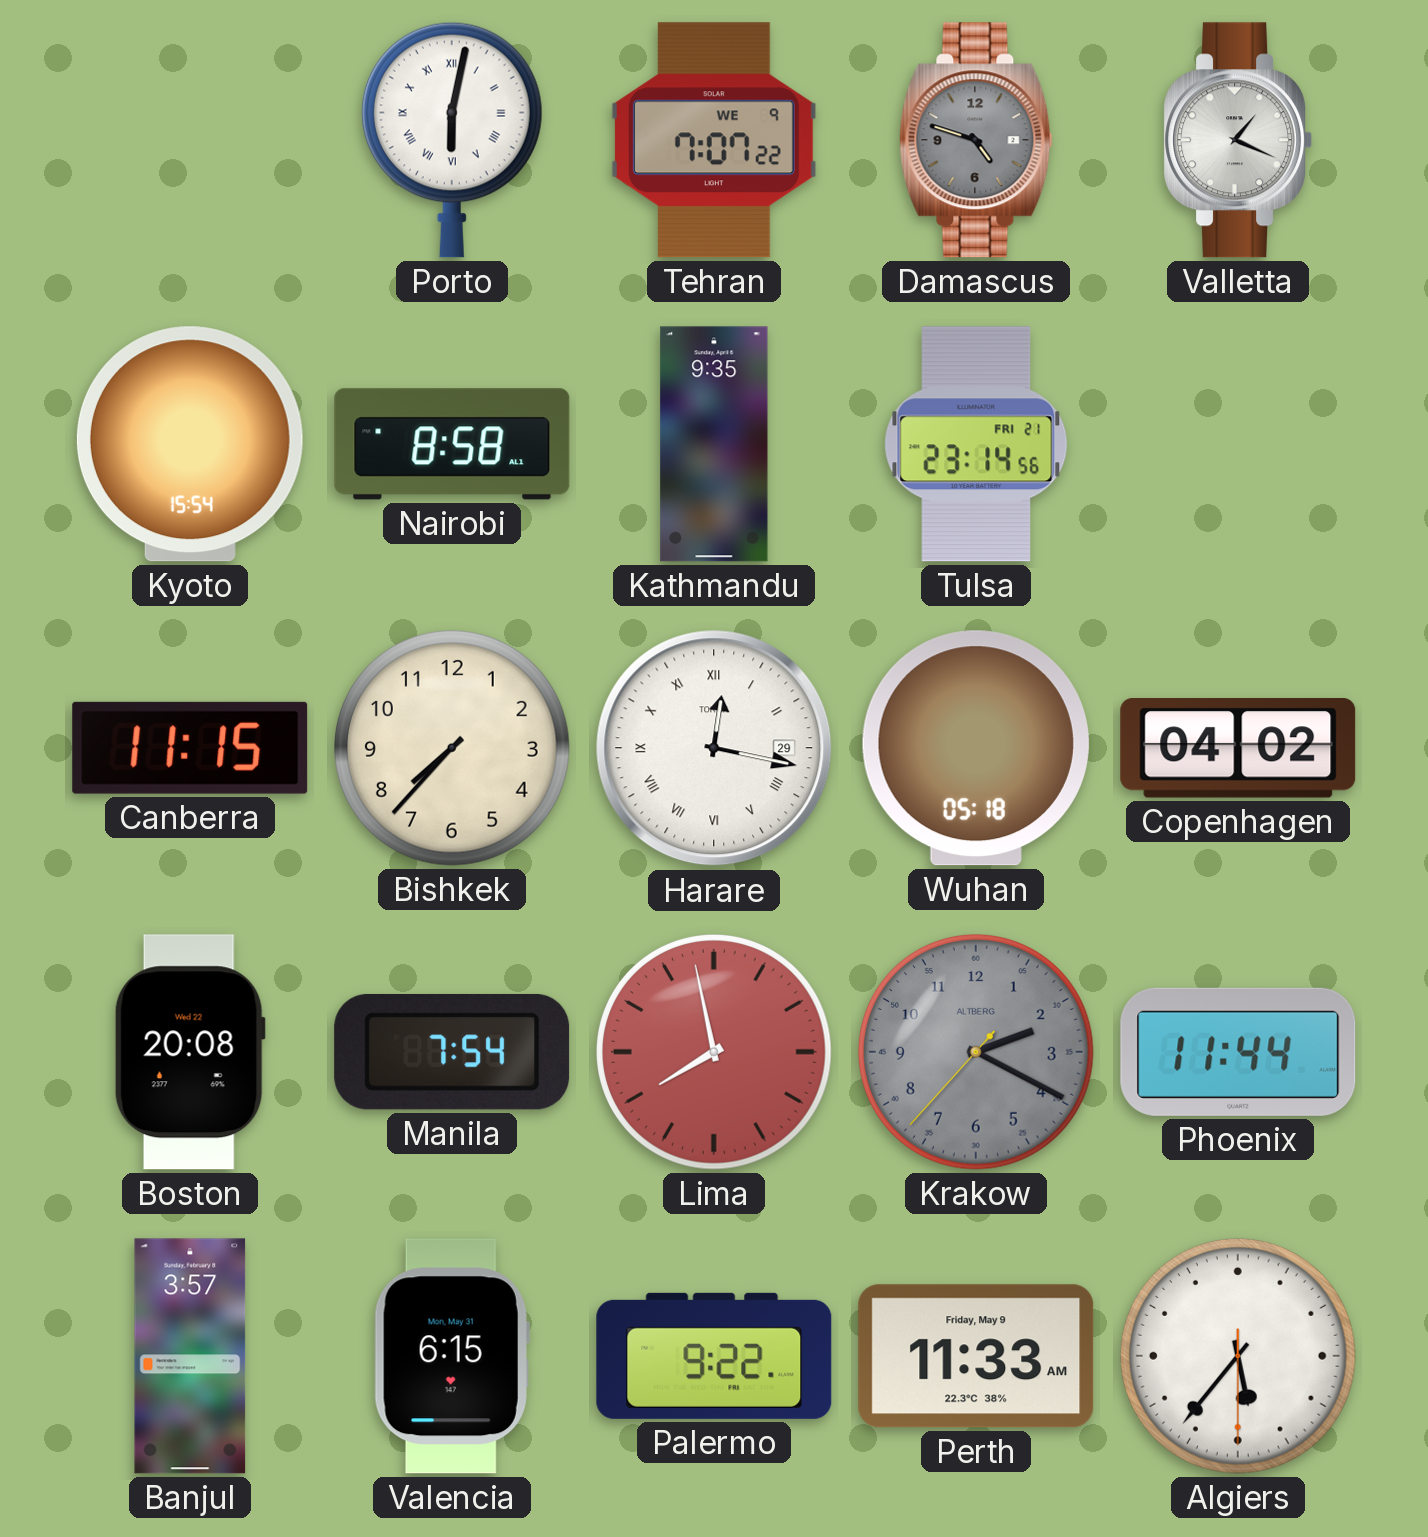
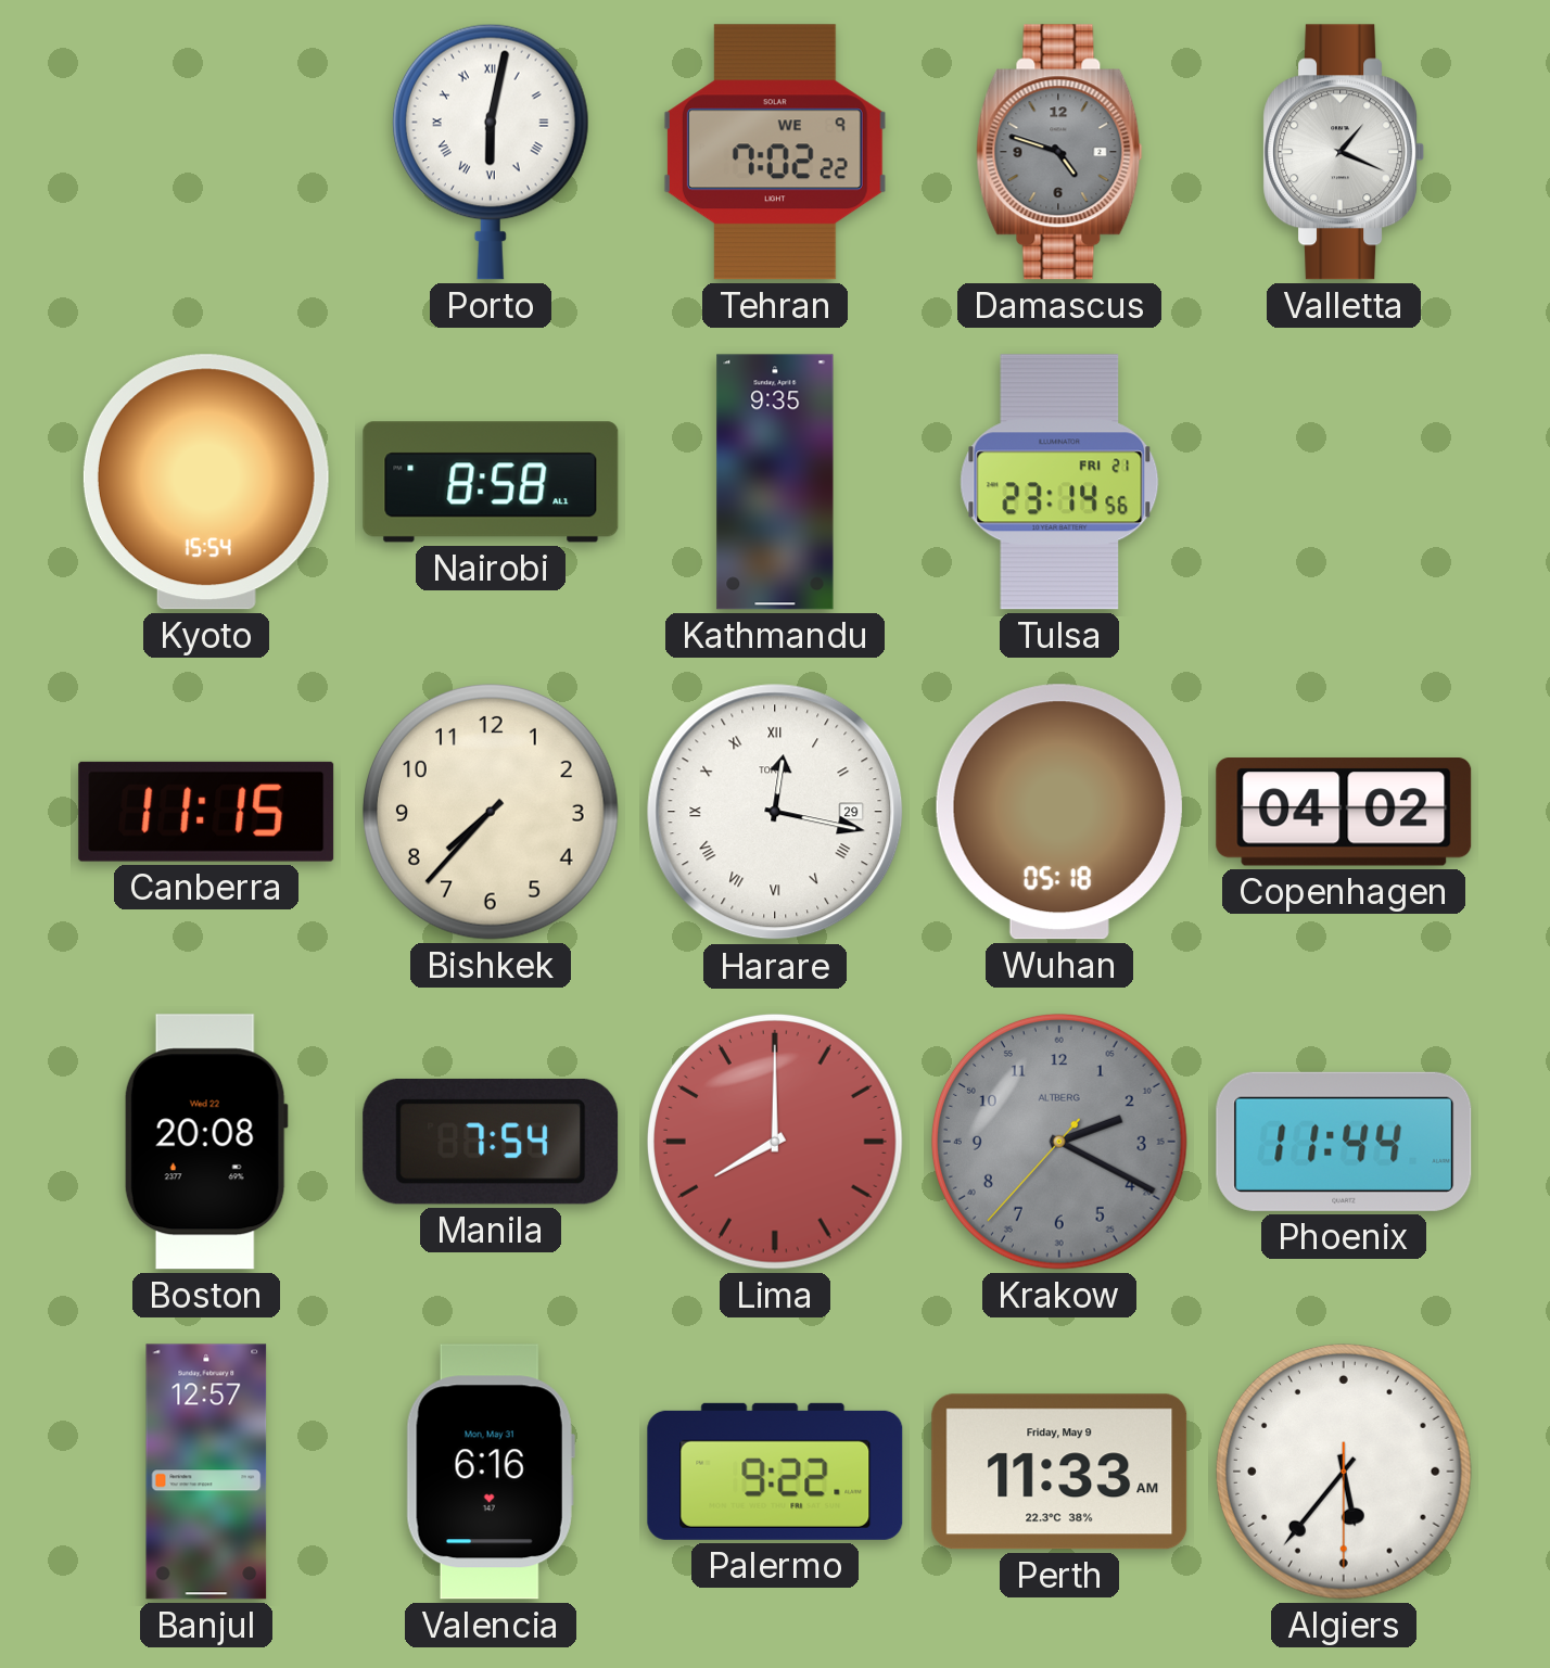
Tehran: 7:07 -> 7:02 (775, 152)
Lima: 7:58 -> 8:00 (775, 1142)
Banjul: 3:57 -> 12:57 (206, 1472)
Valencia: 6:15 -> 6:16 (491, 1472)
